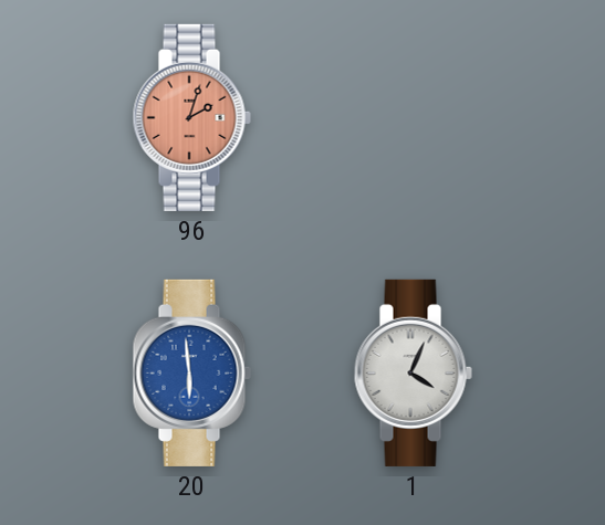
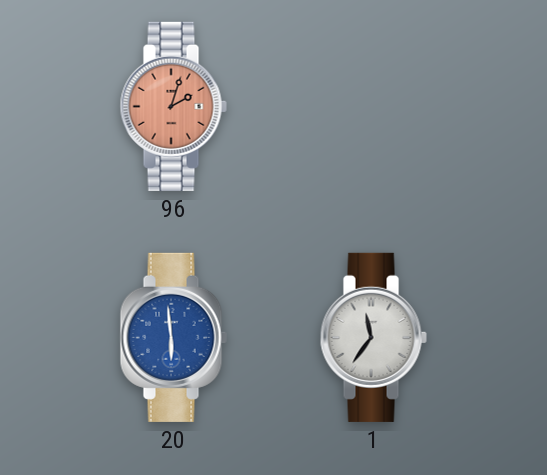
1: 4:04 -> 11:36 (373, 337)
